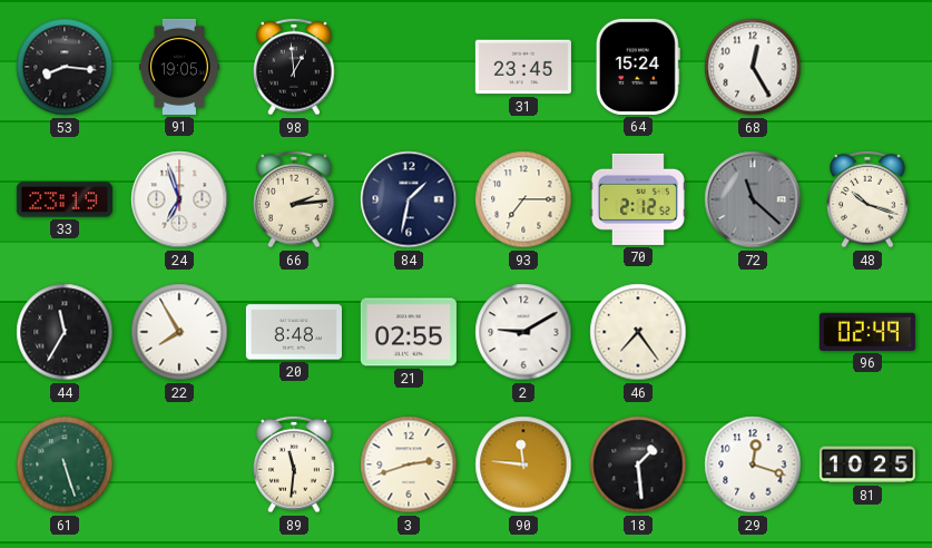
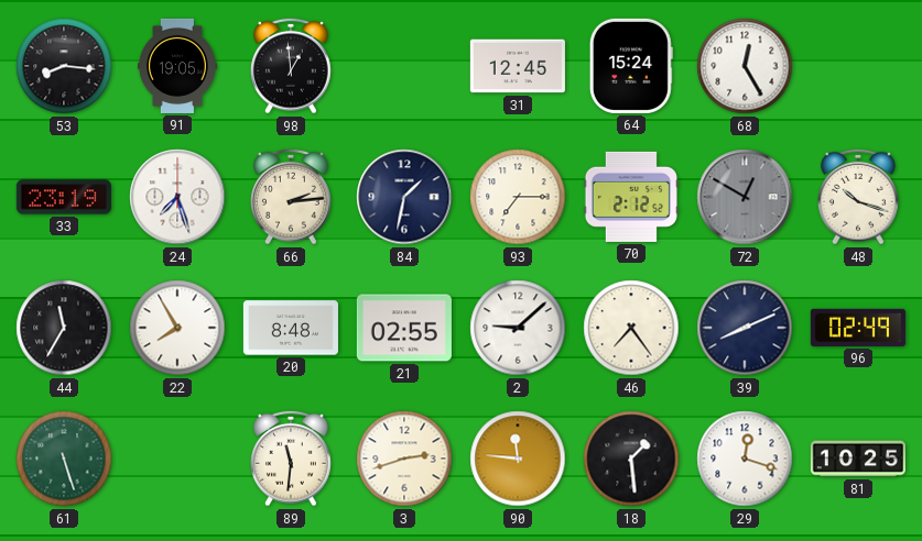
31: 23:45 -> 12:45 (518, 66)
24: 6:57 -> 7:27 (177, 197)
72: 11:22 -> 12:50 (745, 197)
2: 9:10 -> 9:08 (518, 328)
39: none -> 8:11 (745, 328)
